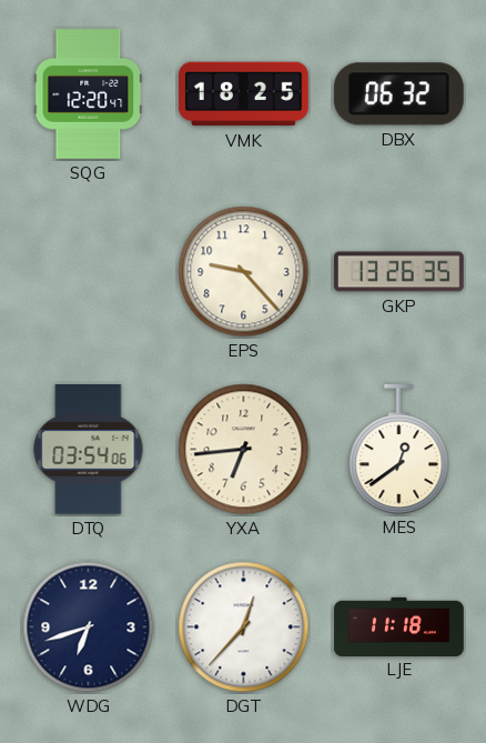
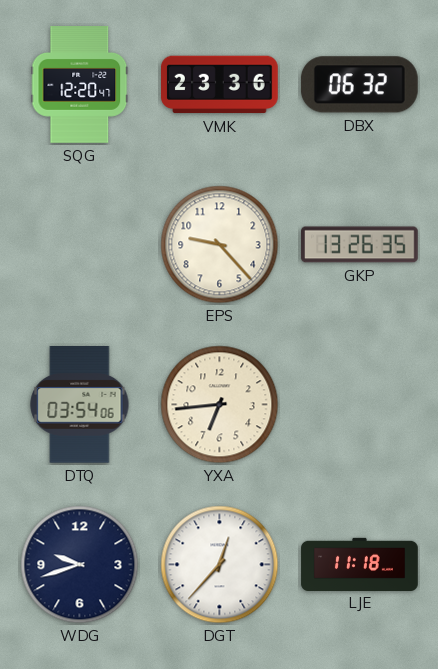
VMK: 18:25 -> 23:36 (220, 85)
MES: 12:39 -> none (399, 450)
WDG: 6:42 -> 9:42 (80, 565)
